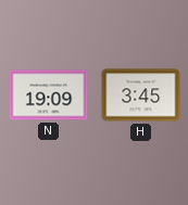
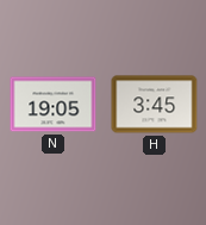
N: 19:09 -> 19:05 (54, 105)
